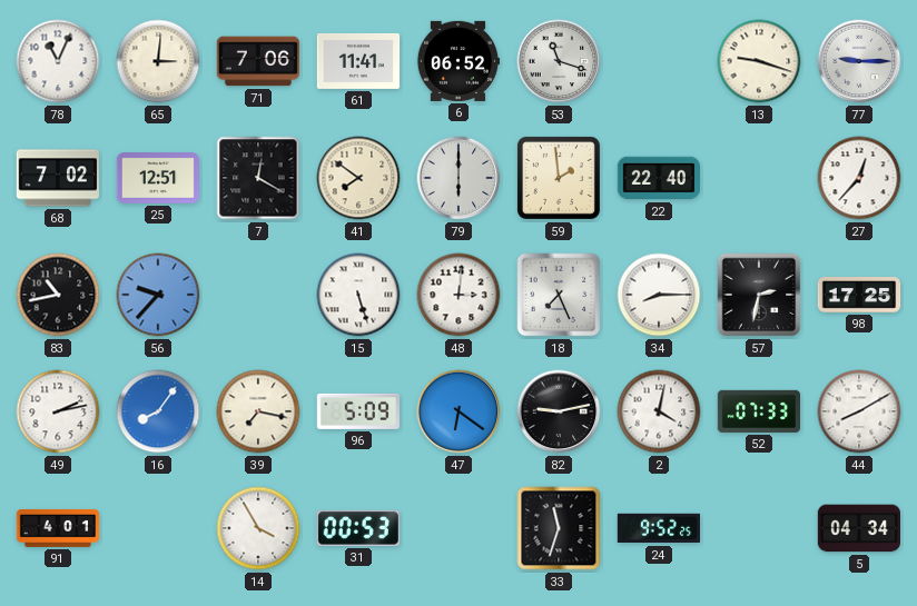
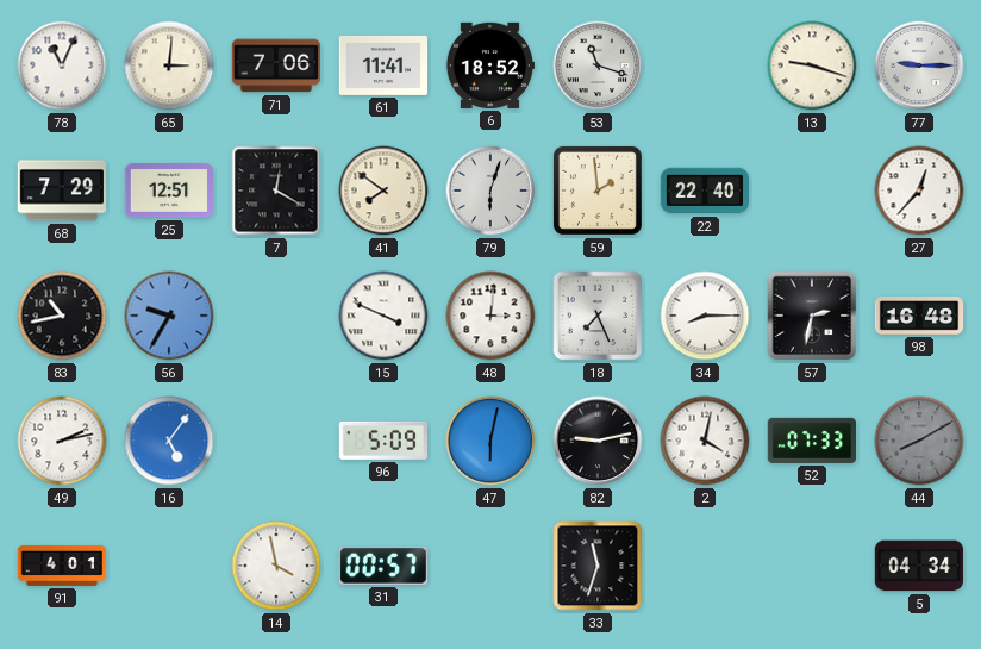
6: 06:52 -> 18:52 (489, 65)
68: 7:02 -> 7:29 (61, 191)
79: 6:00 -> 6:03 (491, 191)
56: 9:37 -> 9:35 (169, 316)
15: 5:27 -> 3:49 (383, 316)
98: 17:25 -> 16:48 (919, 317)
16: 8:06 -> 5:06 (169, 441)
39: 7:17 -> none (258, 411)
47: 6:21 -> 6:02 (491, 441)
44 dial: white -> grey (919, 441)
14: 3:55 -> 3:58 (276, 566)
31: 00:53 -> 00:57 (383, 566)
24: 9:52 -> none (658, 528)
